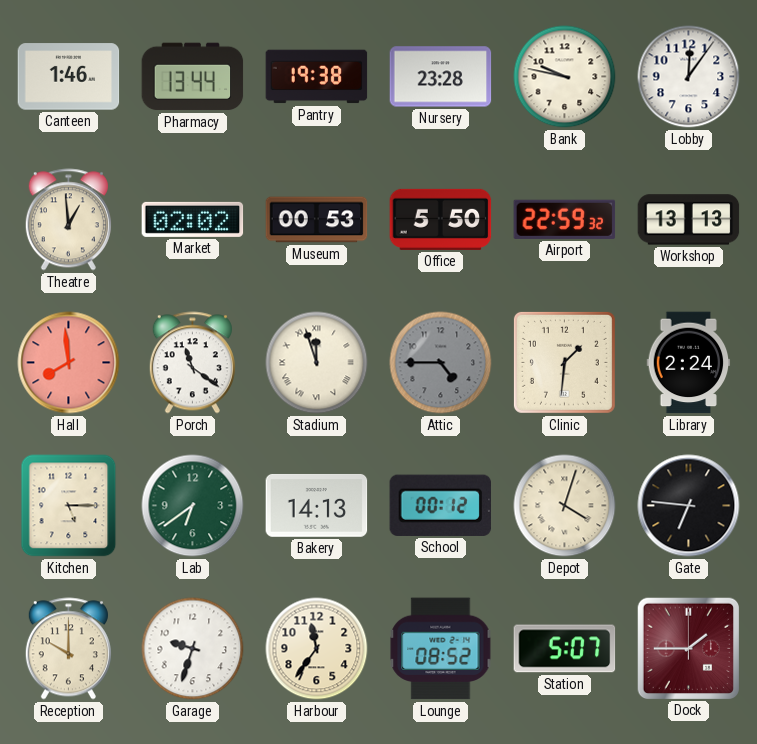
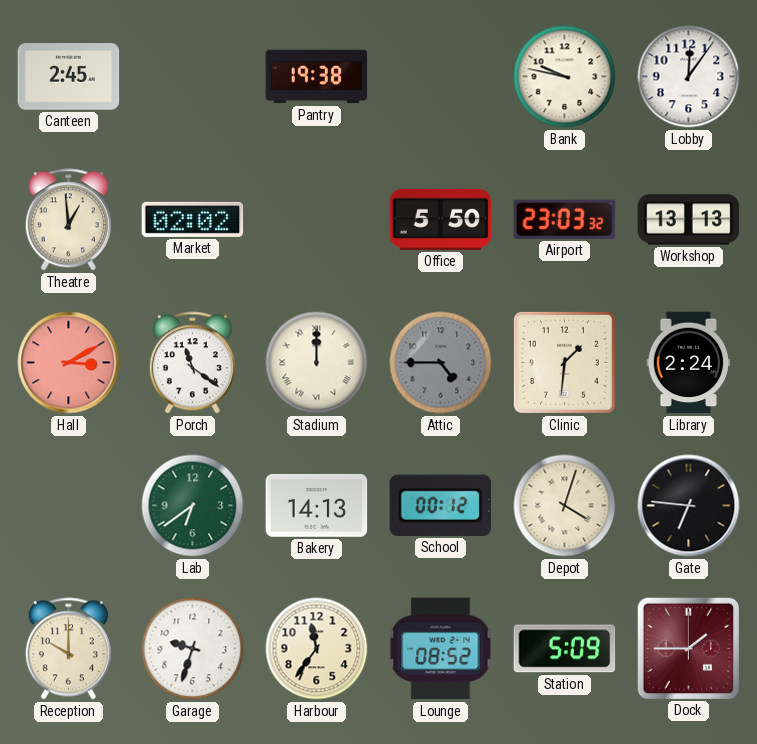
Canteen: 1:46 -> 2:45 (69, 77)
Pharmacy: 13:44 -> none (193, 77)
Nursery: 23:28 -> none (441, 77)
Museum: 00:53 -> none (317, 220)
Airport: 22:59 -> 23:03 (565, 219)
Hall: 7:59 -> 3:10 (69, 363)
Stadium: 11:57 -> 12:00 (317, 363)
Kitchen: 5:15 -> none (69, 506)
Station: 5:07 -> 5:09 (565, 649)
